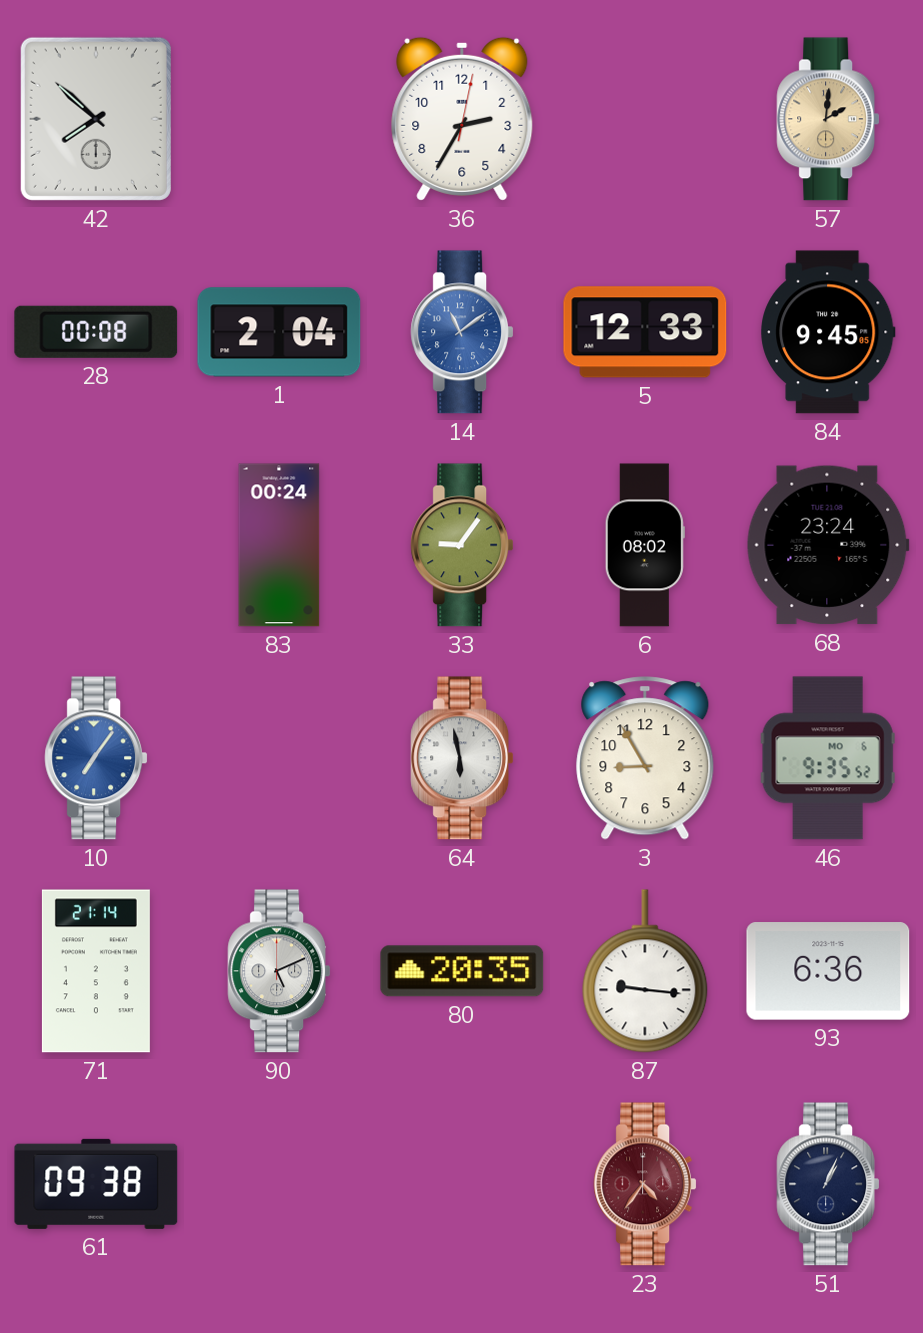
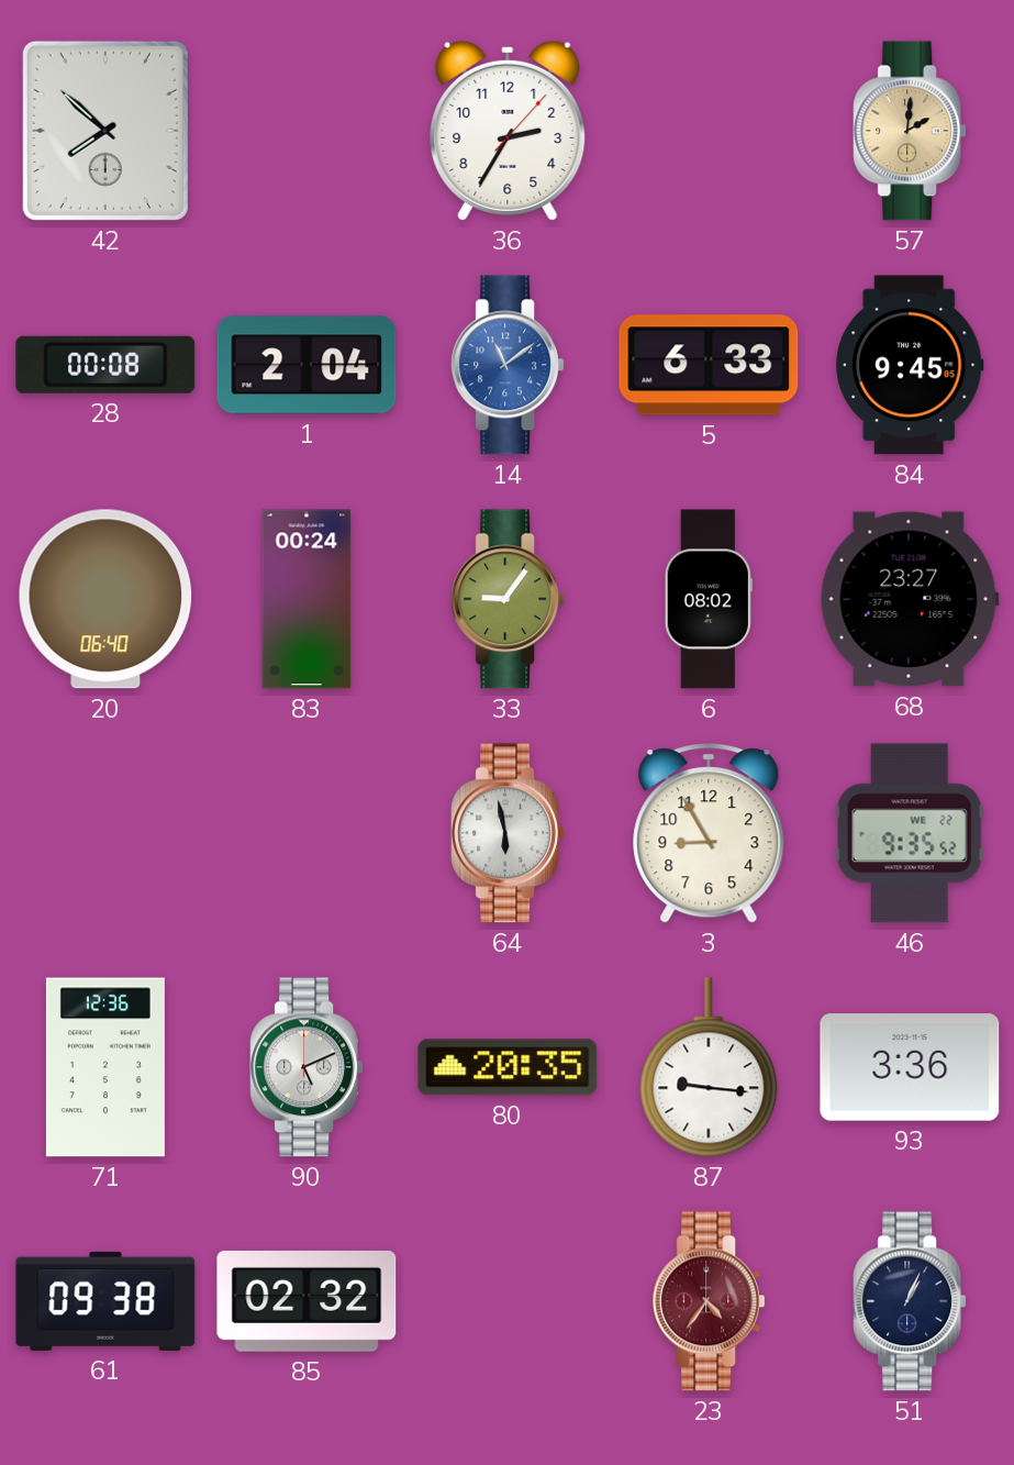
36: 2:35:02 -> 2:35:07 (508, 131)
5: 12:33 -> 6:33 (709, 365)
20: none -> 06:40 (105, 599)
68: 23:24 -> 23:27 (910, 599)
10: 7:06 -> none (96, 758)
46 date: MO 6 -> WE 22 (910, 833)
71: 21:14 -> 12:36 (105, 1067)
93: 6:36 -> 3:36 (910, 1067)
85: none -> 02:32 (307, 1301)
